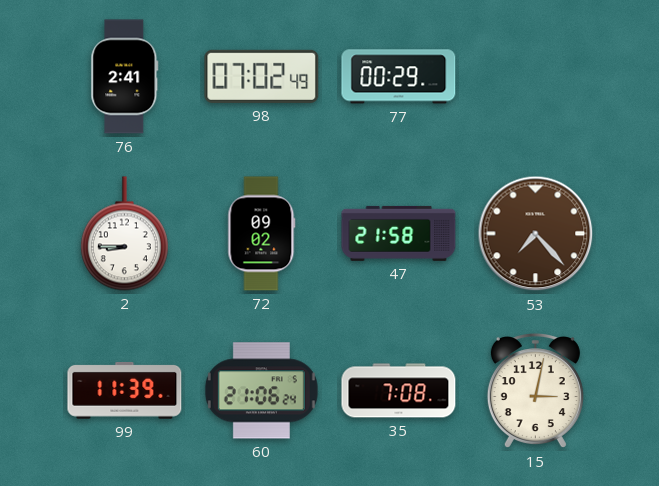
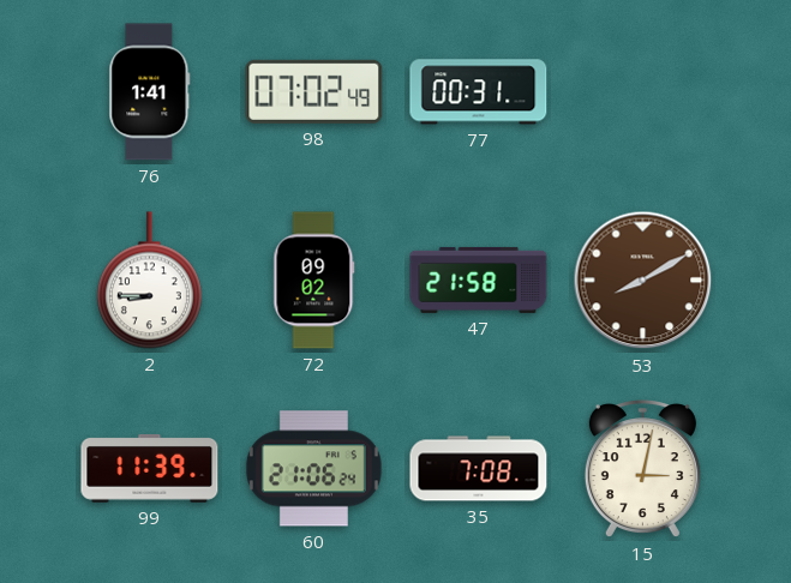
76: 2:41 -> 1:41 (150, 92)
77: 00:29 -> 00:31 (479, 92)
53: 7:23 -> 8:10 (643, 281)
